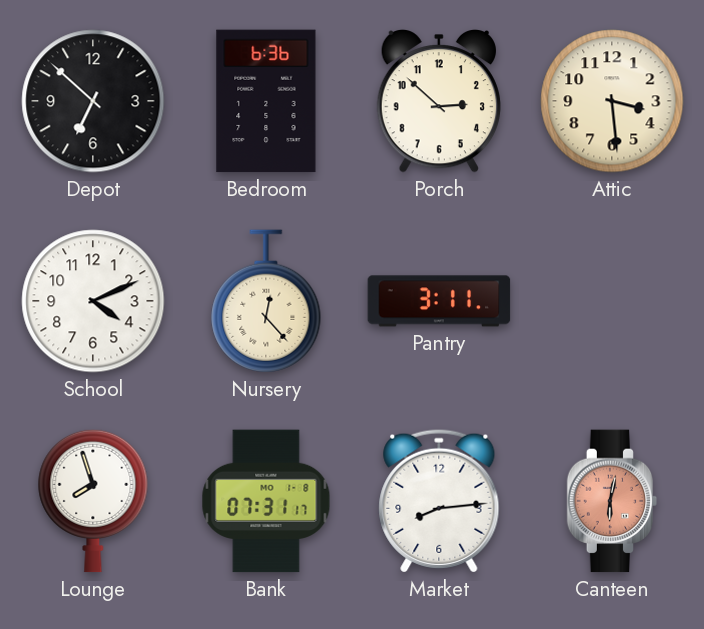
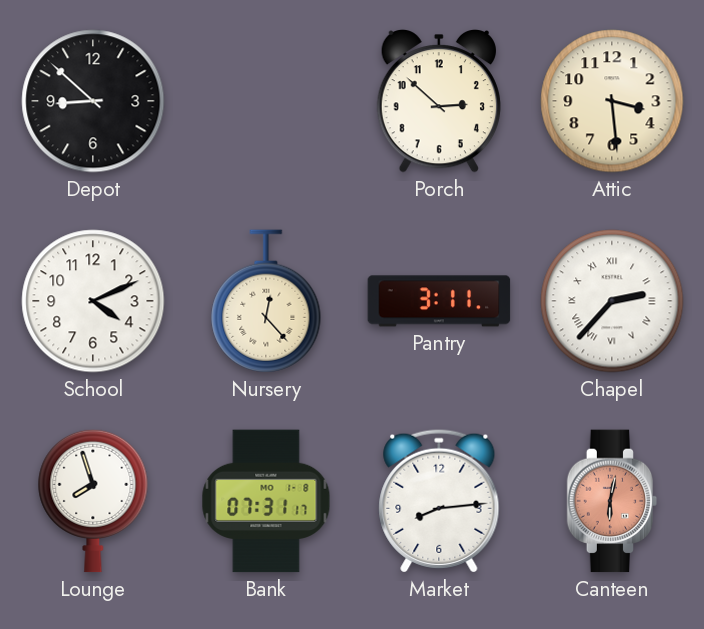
Depot: 6:52 -> 8:52 (93, 101)
Bedroom: 6:36 -> none (266, 101)
Chapel: none -> 2:37 (612, 301)
